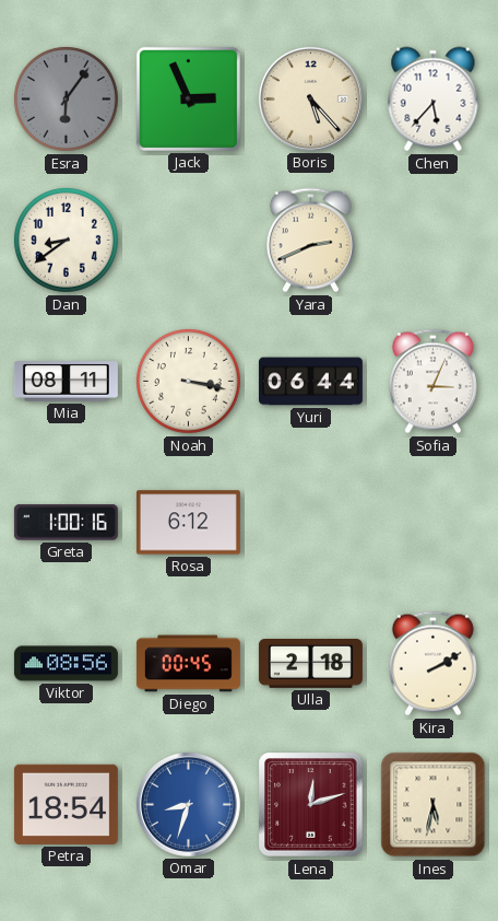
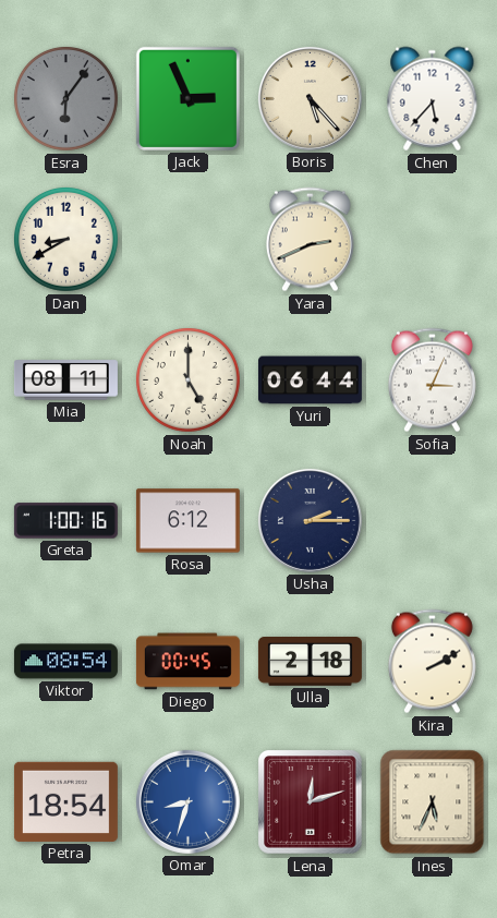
Dan: 8:39 -> 8:40 (66, 240)
Noah: 3:17 -> 5:00 (189, 381)
Usha: none -> 2:15 (310, 520)
Viktor: 08:56 -> 08:54 (65, 662)
Ines: 5:32 -> 5:34 (433, 802)
